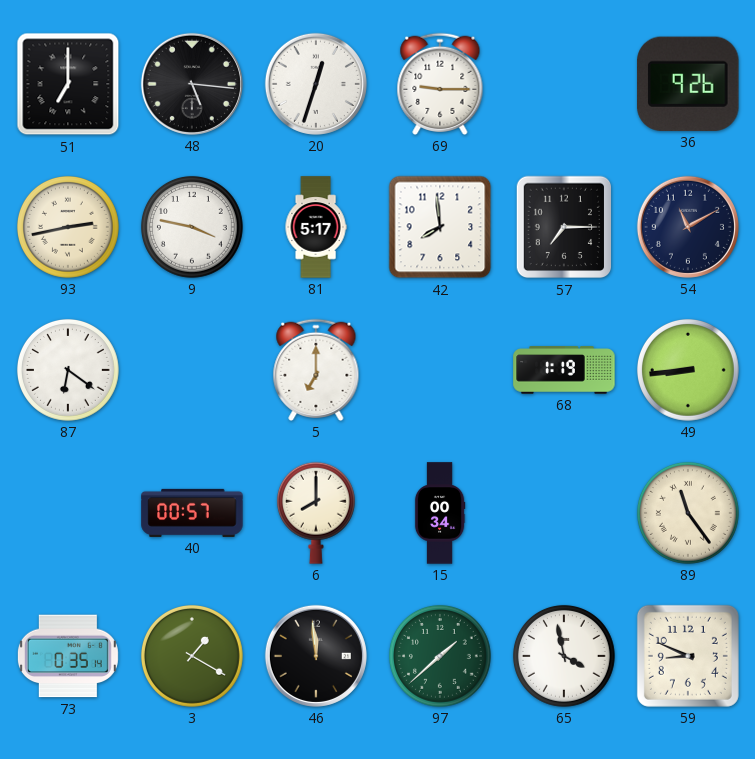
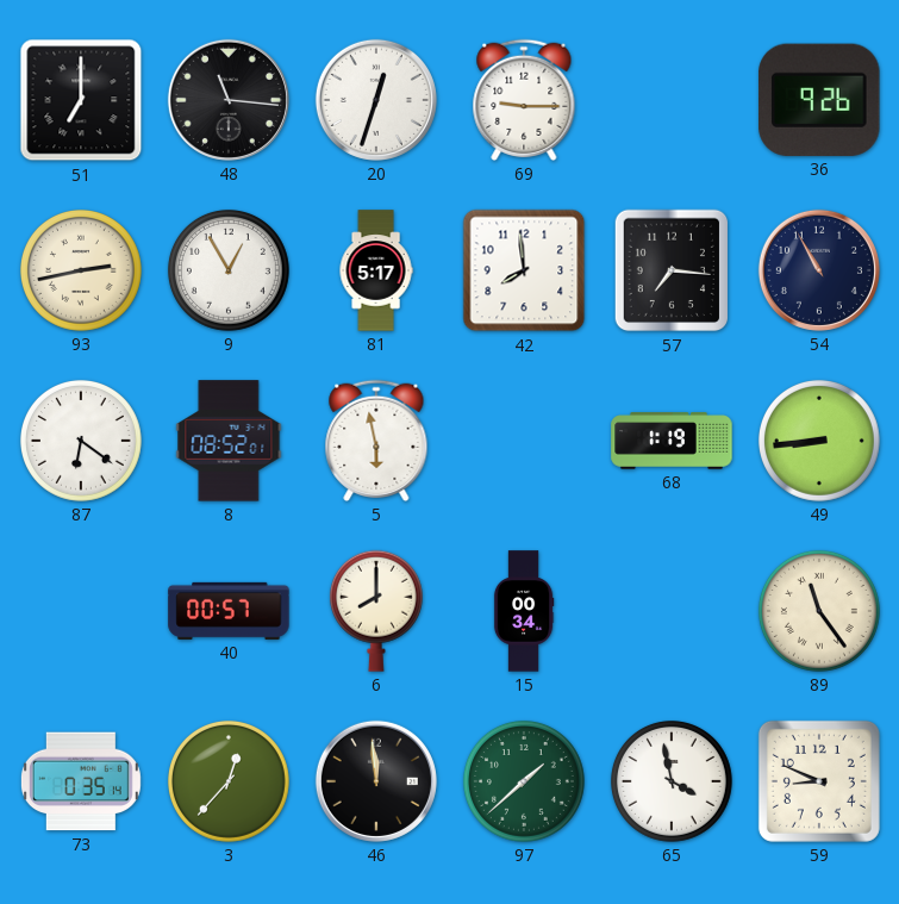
48: 5:16 -> 11:16 (229, 100)
9: 3:47 -> 12:55 (229, 270)
57: 7:15 -> 7:16 (670, 270)
54: 11:10 -> 10:55 (819, 270)
8: none -> 08:52 (229, 441)
5: 7:00 -> 5:58 (376, 441)
3: 1:20 -> 12:37 (229, 781)
